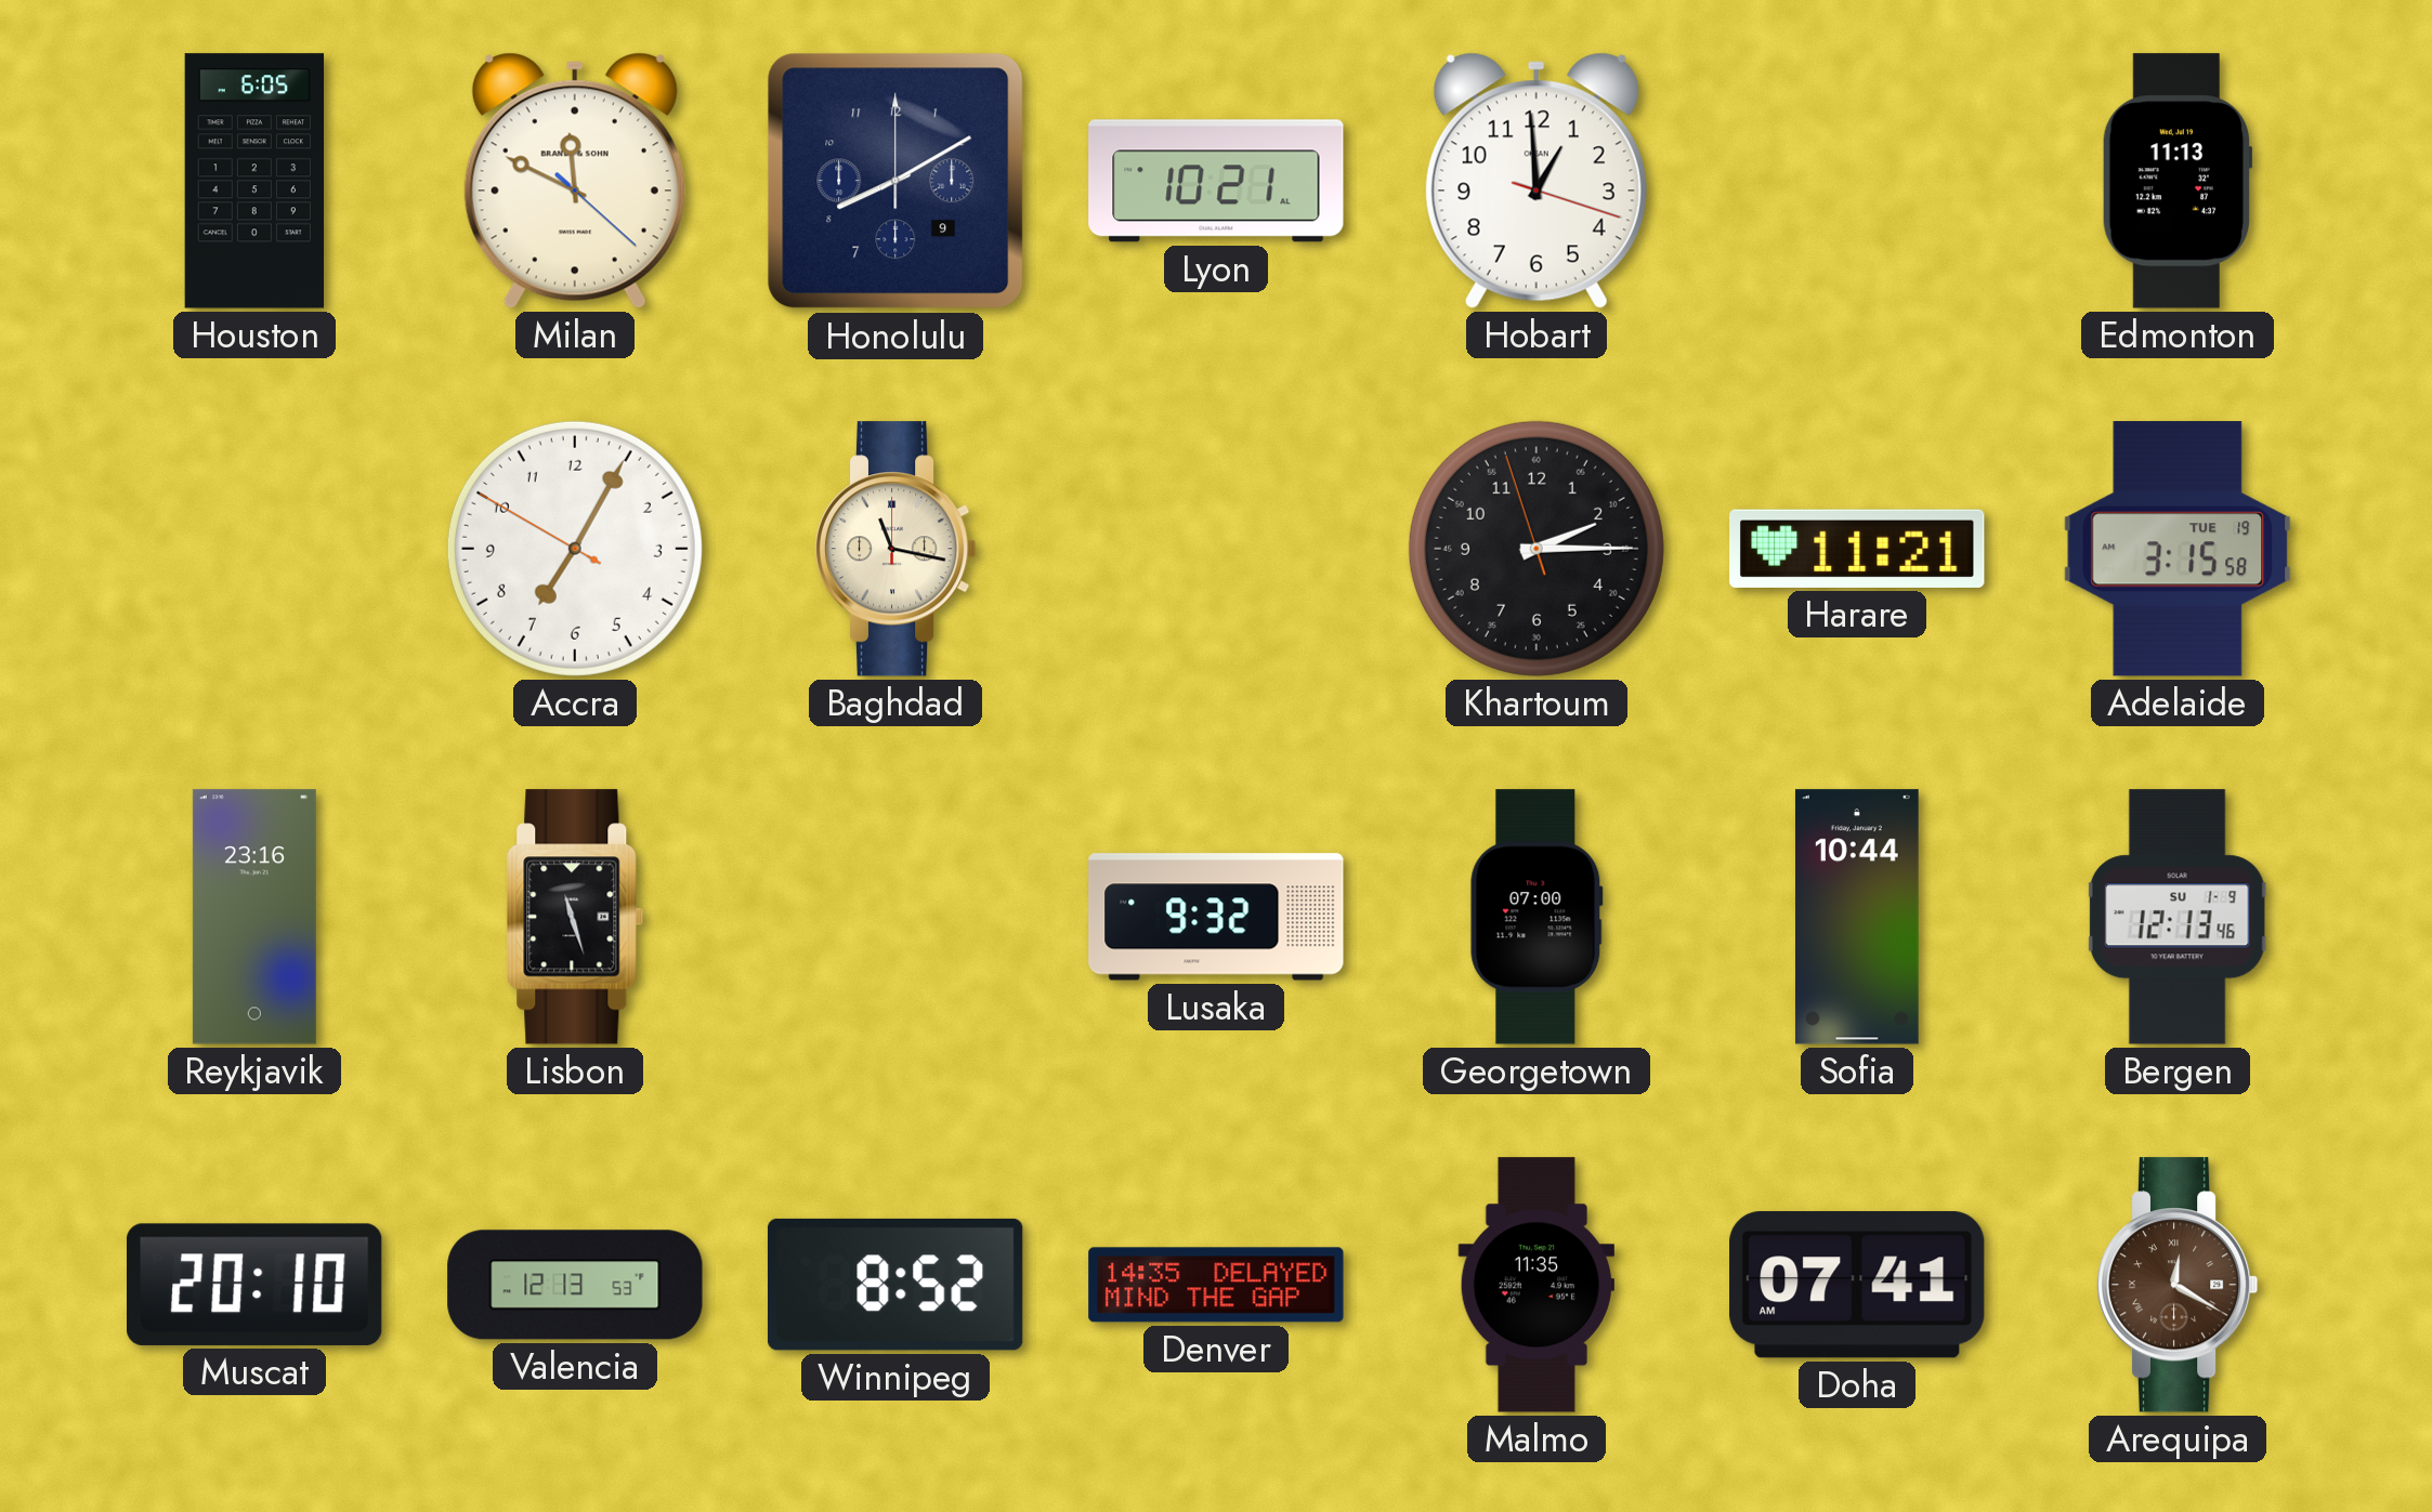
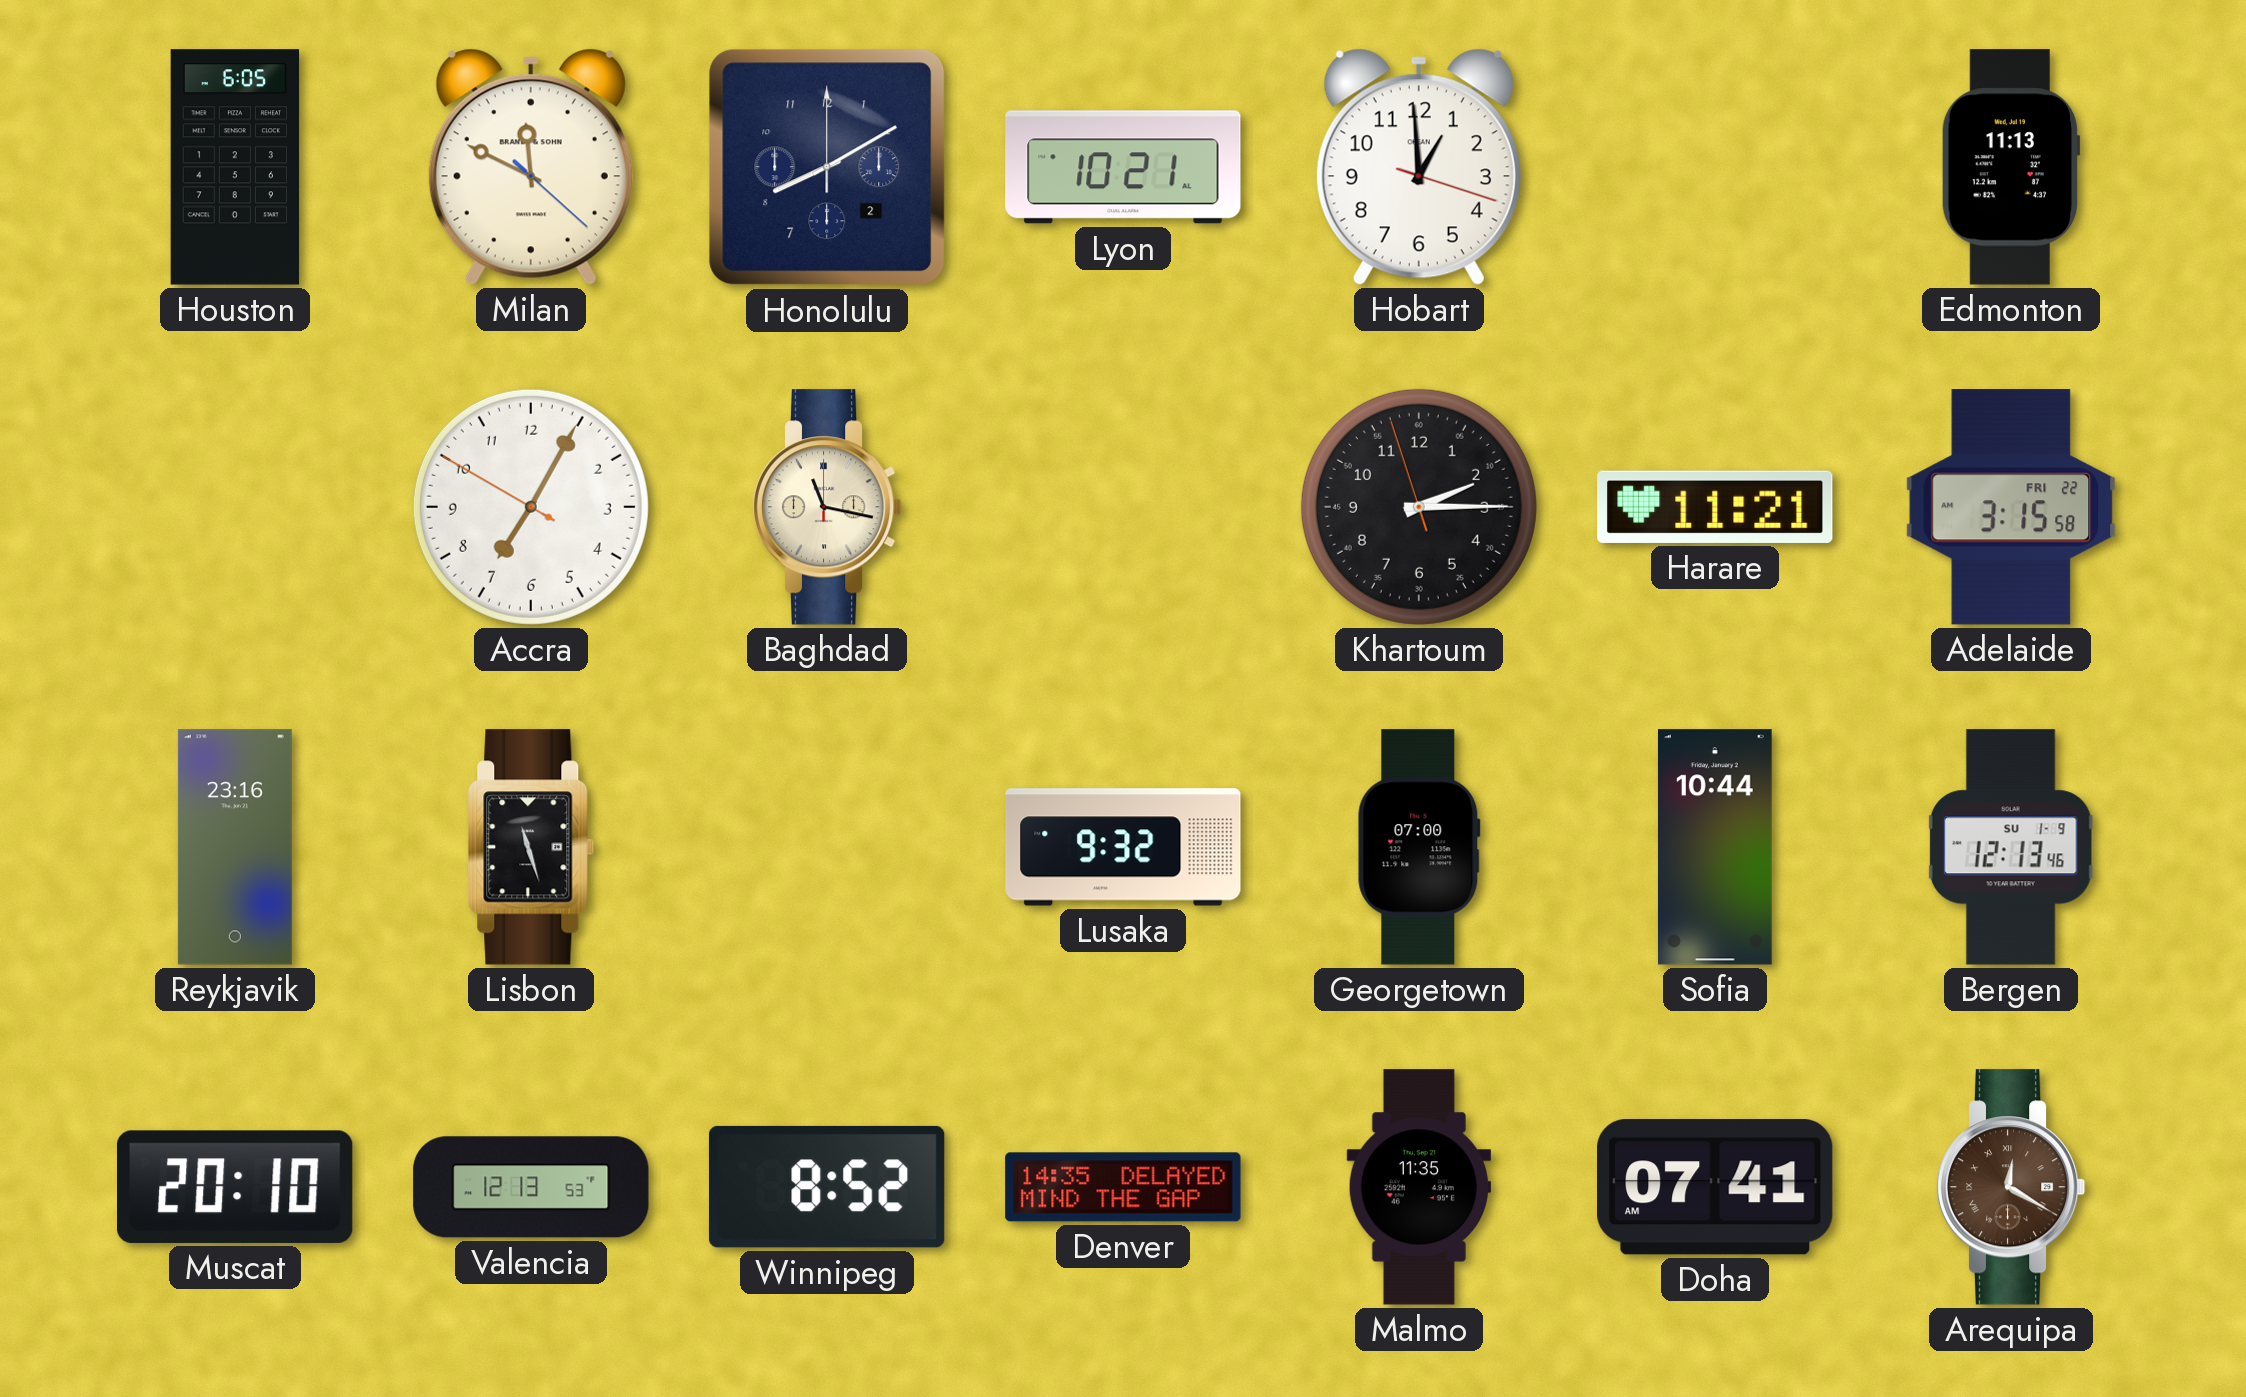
Honolulu date: 9 -> 2 (827, 167)
Adelaide date: TUE 19 -> FRI 22 (2011, 507)
